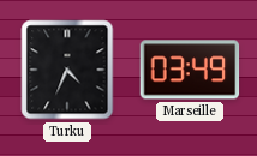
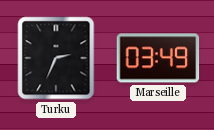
Turku: 4:34 -> 2:34 (56, 58)
